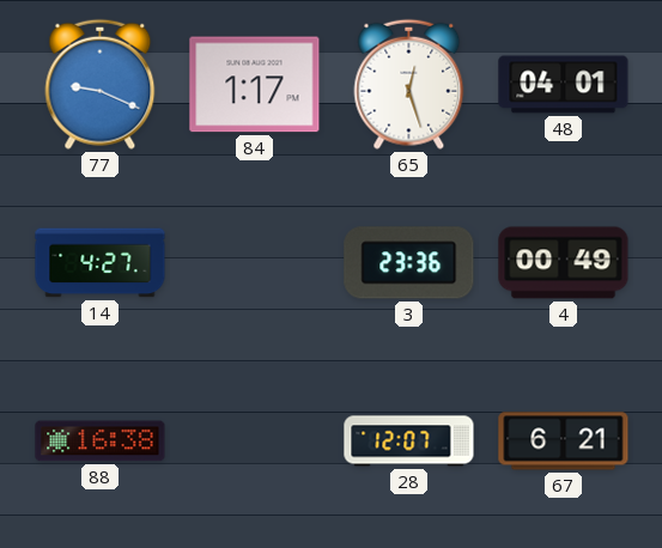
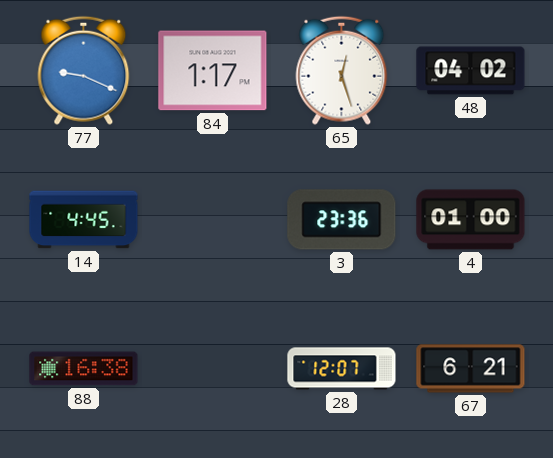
48: 04:01 -> 04:02 (471, 71)
14: 4:27 -> 4:45 (84, 220)
4: 00:49 -> 01:00 (471, 220)
